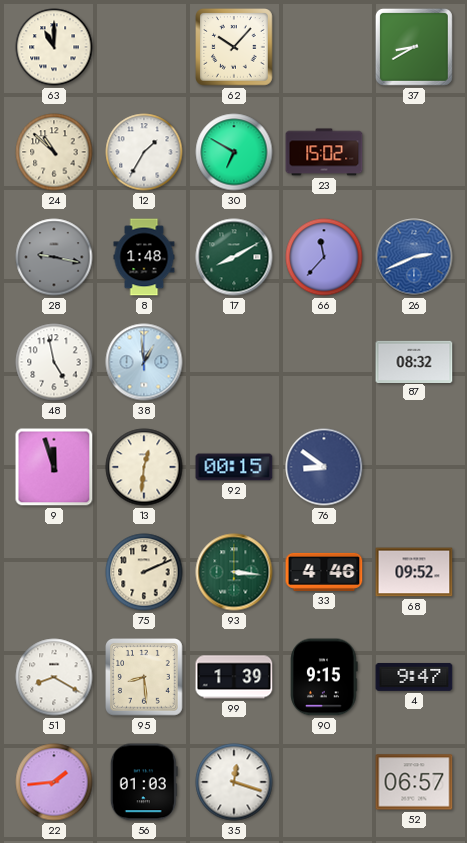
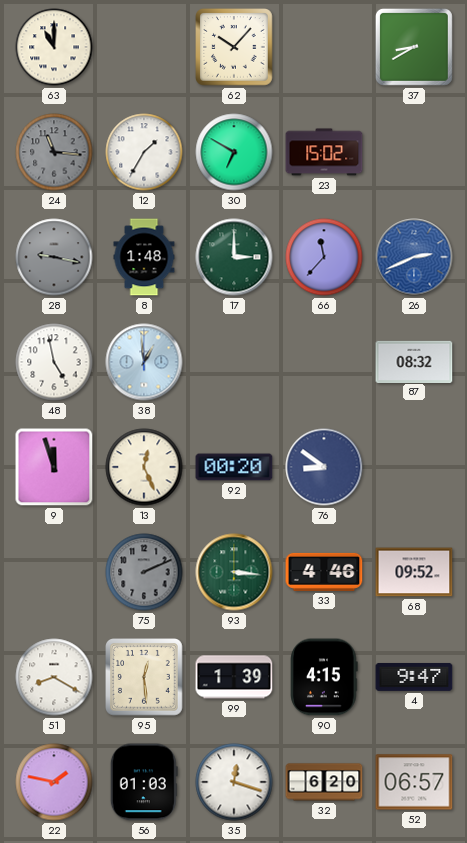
24: 10:52 -> 11:16 (54, 152)
24 dial: cream -> grey (54, 152)
17: 8:10 -> 3:00 (234, 257)
13: 12:31 -> 12:26 (144, 467)
92: 00:15 -> 00:20 (234, 467)
75 dial: cream -> grey (144, 572)
95: 8:29 -> 12:29 (145, 678)
90: 9:15 -> 4:15 (324, 677)
22: 1:44 -> 1:47 (54, 782)
32: none -> 6:20 (324, 782)
